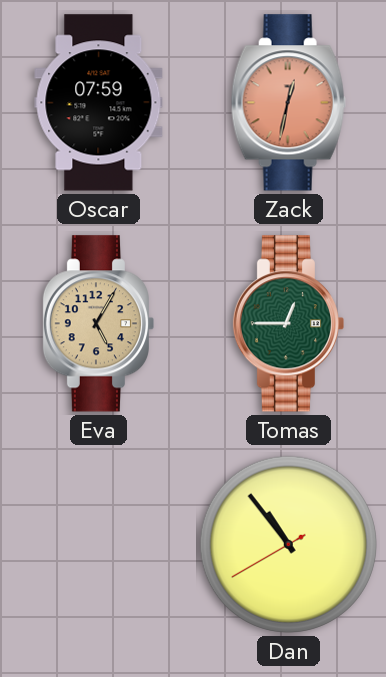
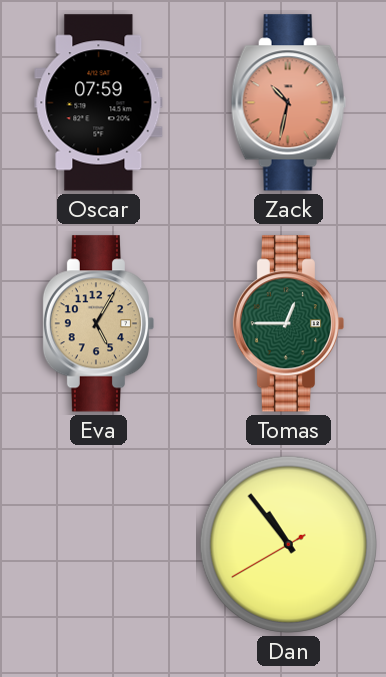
Zack: 12:32 -> 10:32 (288, 103)
